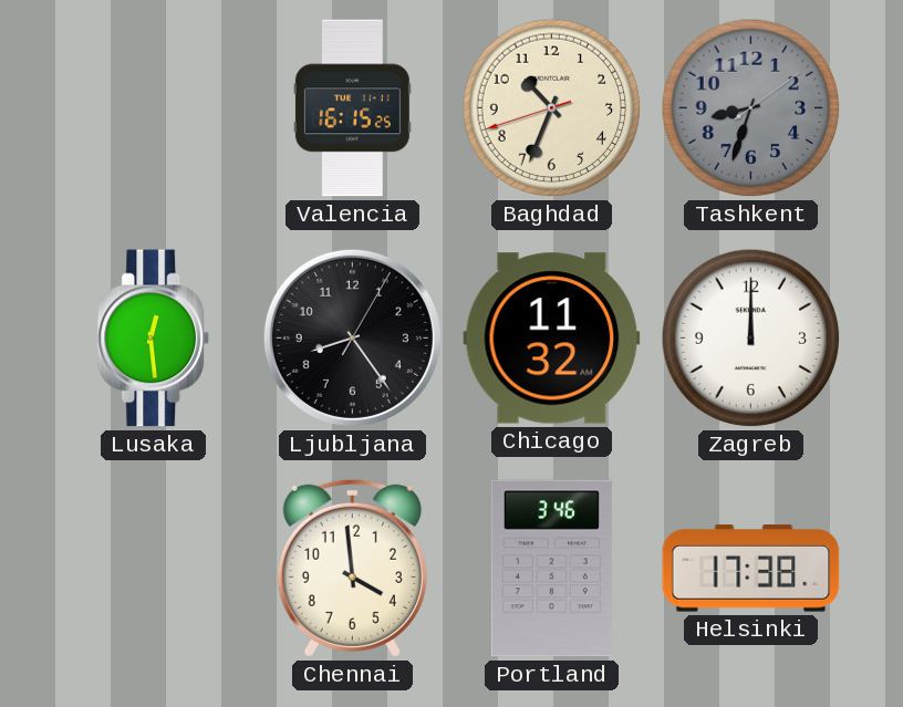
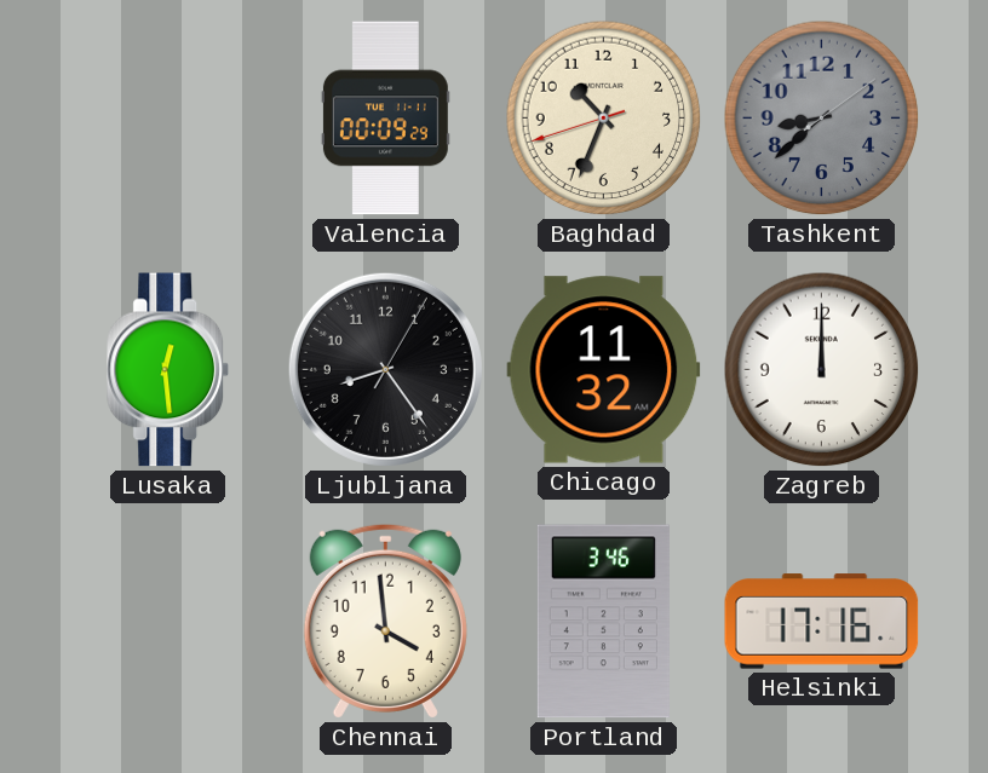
Valencia: 16:15 -> 00:09 (385, 119)
Tashkent: 8:33 -> 8:38 (822, 119)
Helsinki: 17:38 -> 17:16 (822, 622)
